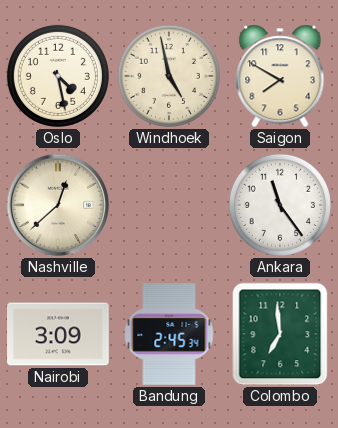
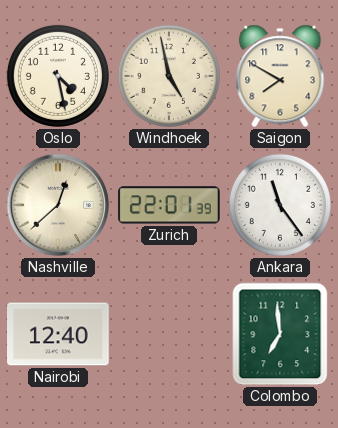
Zurich: none -> 22:01 (170, 205)
Nairobi: 3:09 -> 12:40 (58, 334)
Bandung: 2:45 -> none (169, 334)
